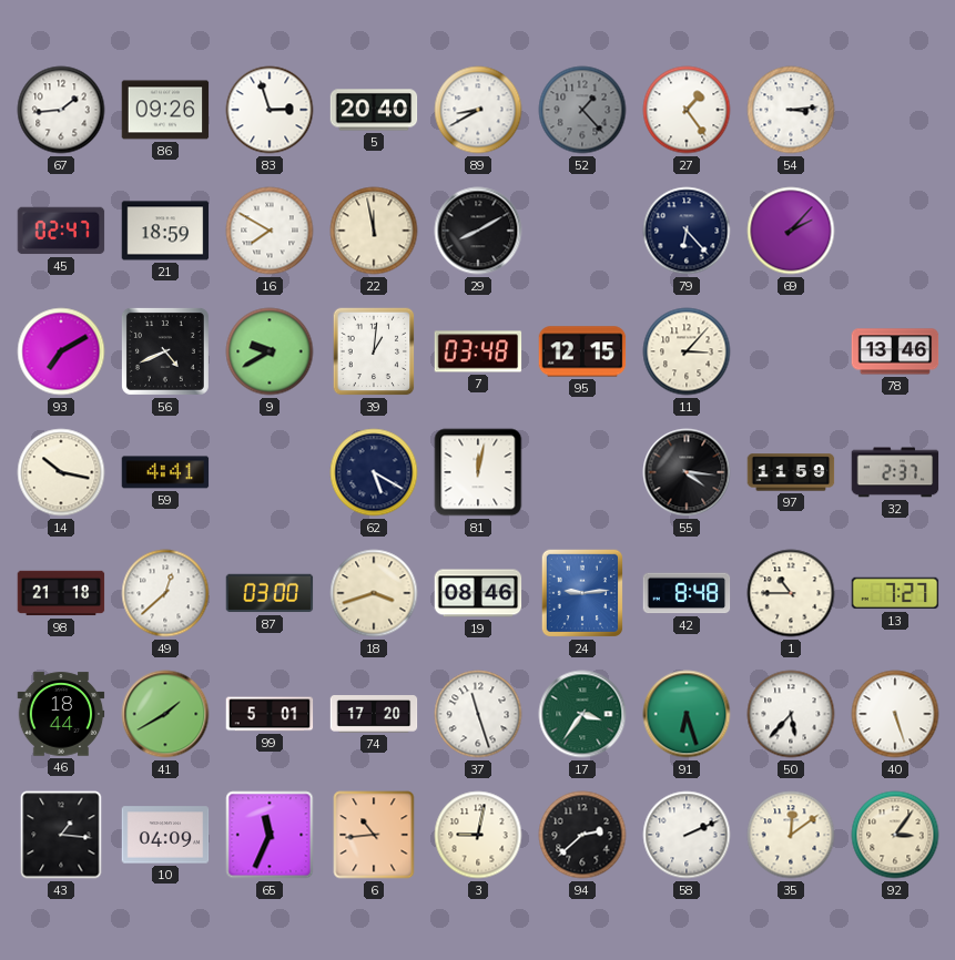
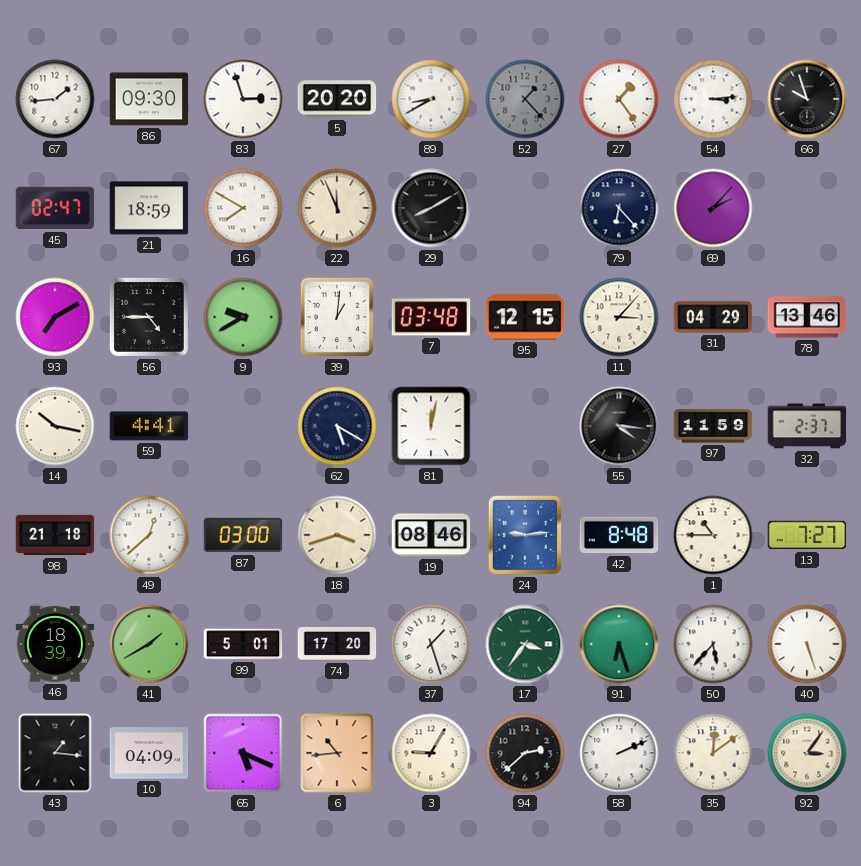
86: 09:26 -> 09:30 (149, 99)
5: 20:40 -> 20:20 (337, 99)
66: none -> 9:57 (807, 99)
22: 11:58 -> 11:56 (337, 208)
56: 4:41 -> 4:45 (149, 317)
31: none -> 04:29 (713, 317)
46: 18:44 -> 18:39 (55, 644)
37: 11:27 -> 1:27 (431, 644)
65: 11:34 -> 5:19 (243, 753)
3: 9:02 -> 9:05 (431, 753)
